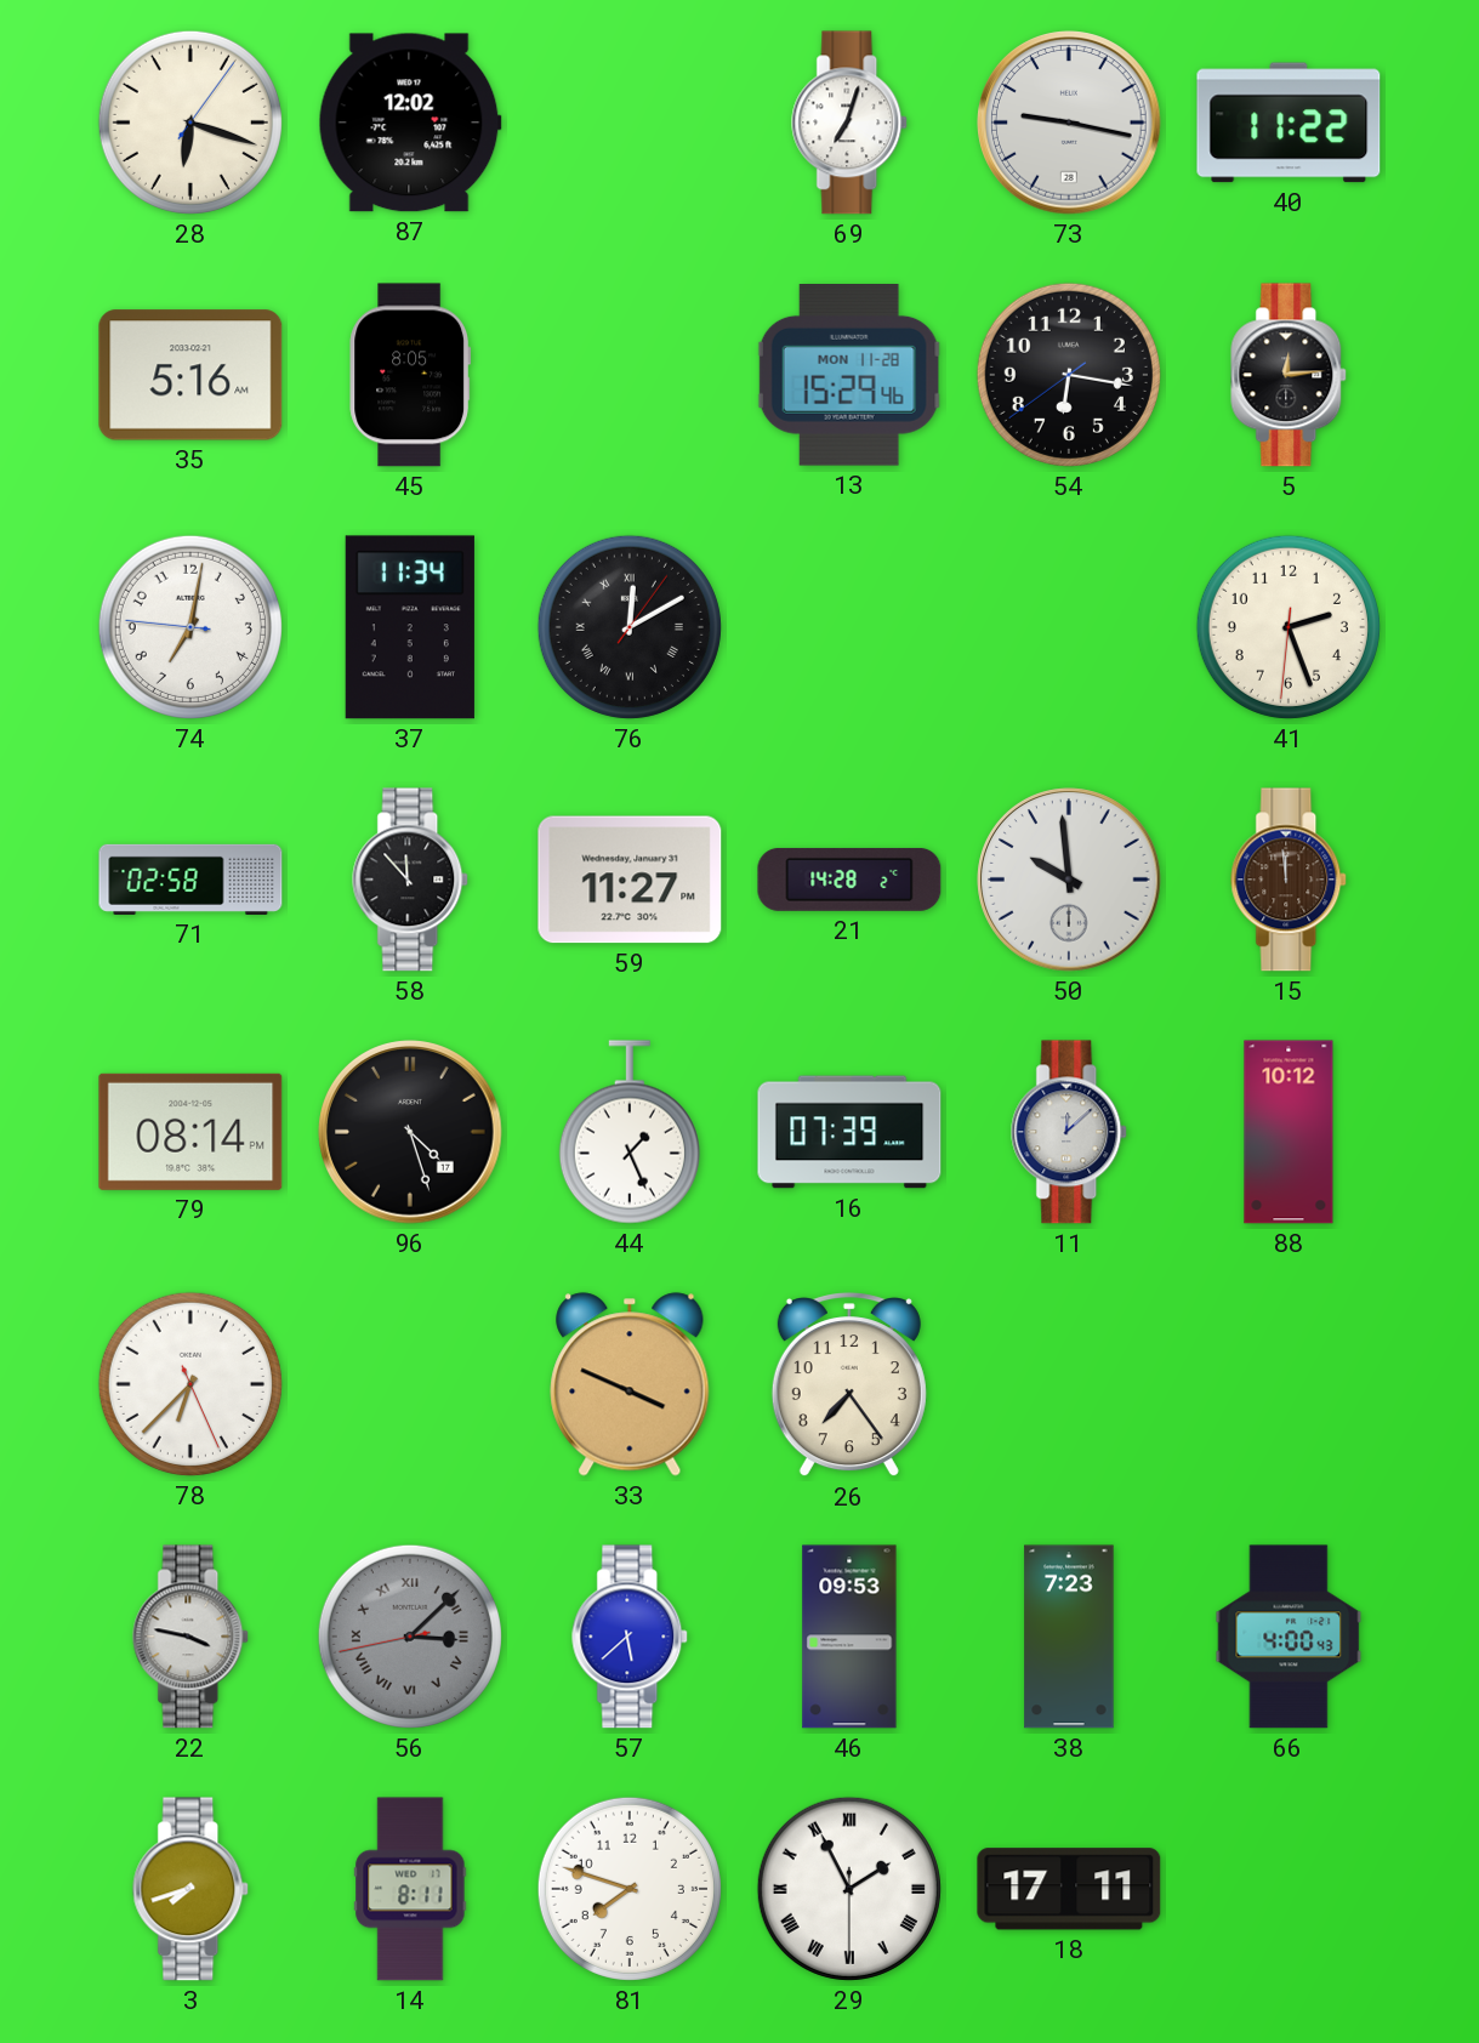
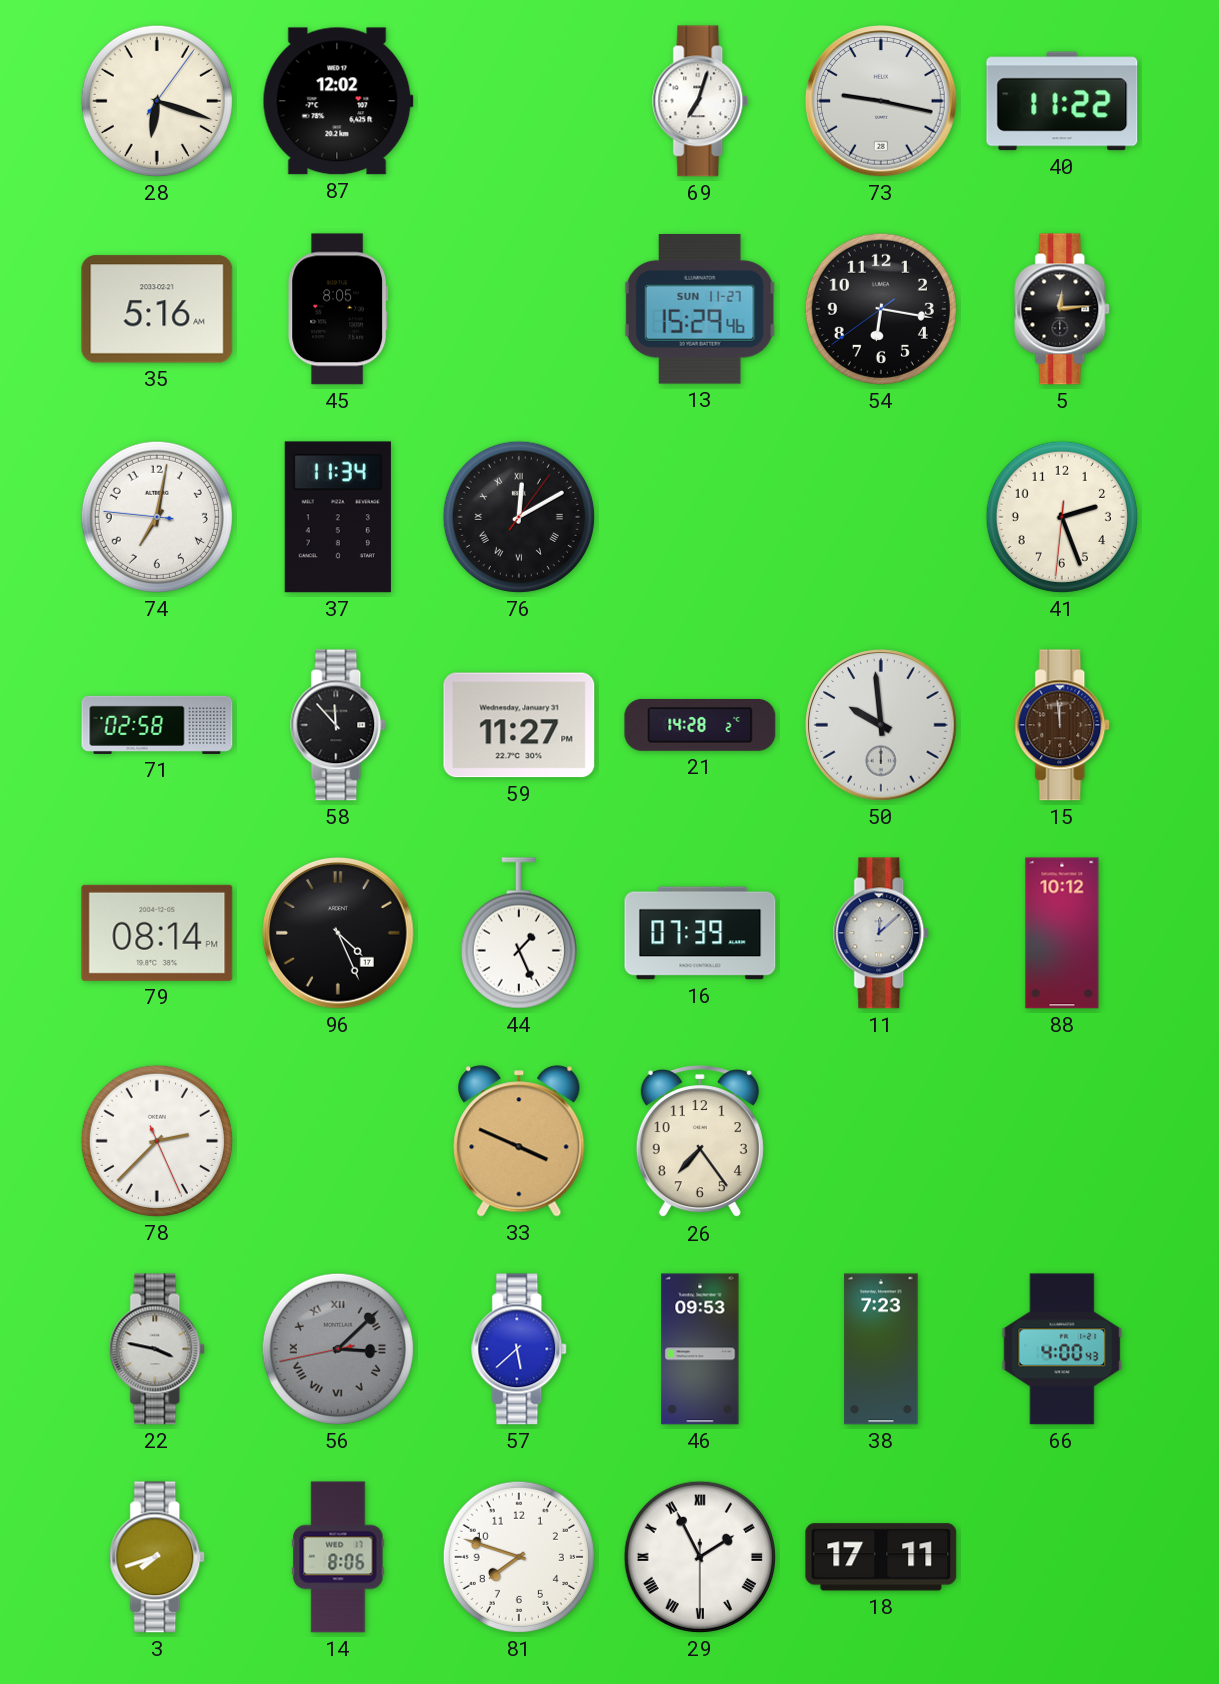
13 date: MON 11-28 -> SUN 11-27 (700, 310)
96: 4:27 -> 4:26 (338, 933)
78: 6:37 -> 2:37 (157, 1141)
14: 8:11 -> 8:06 (338, 1557)
